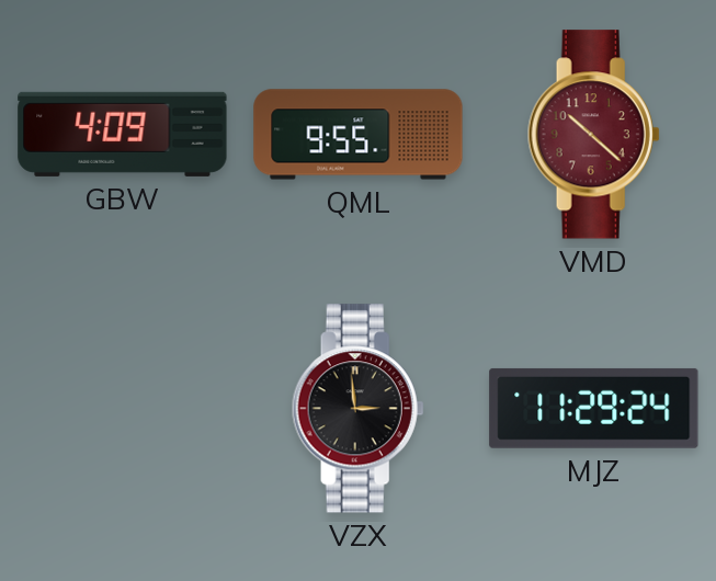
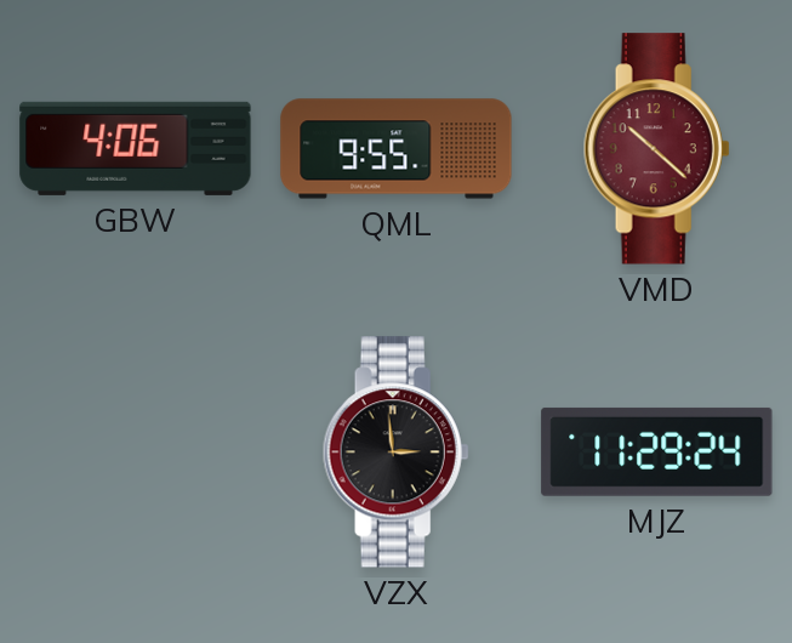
GBW: 4:09 -> 4:06 (136, 148)
